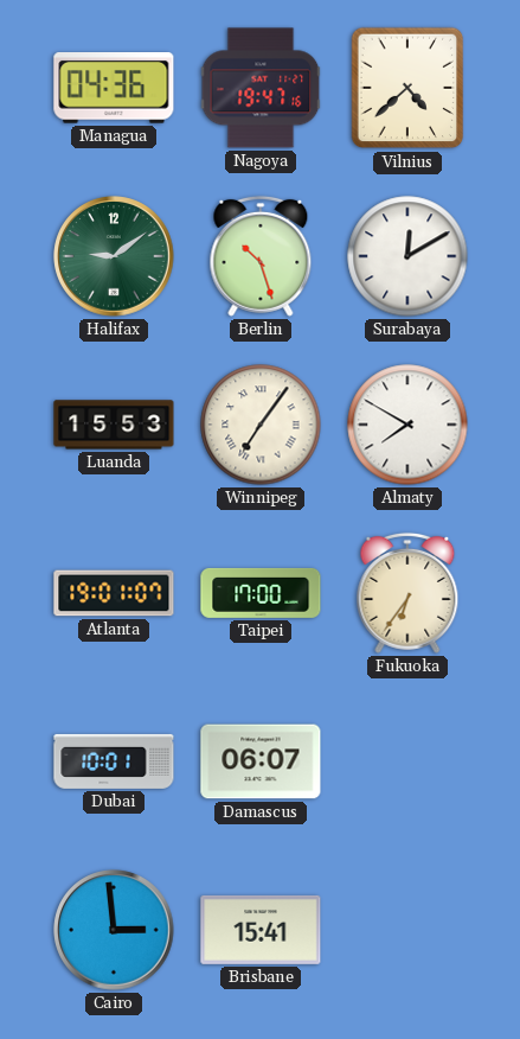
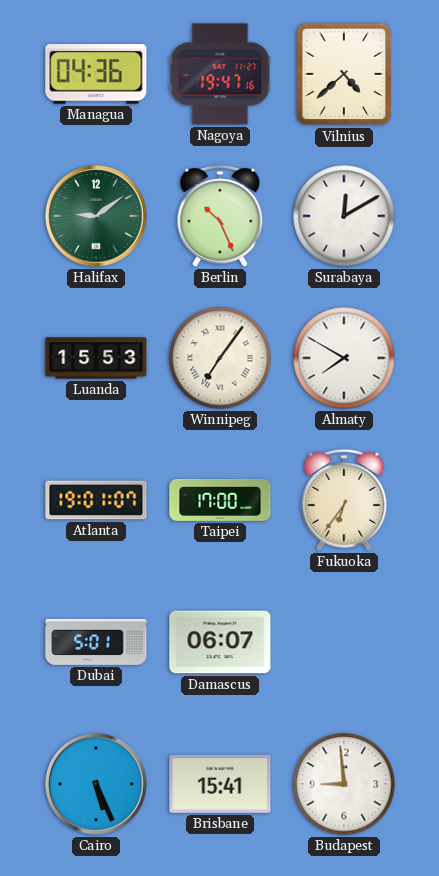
Berlin: 10:27 -> 10:26 (220, 216)
Dubai: 10:01 -> 5:01 (96, 642)
Cairo: 2:59 -> 5:26 (96, 784)
Budapest: none -> 8:59 (344, 784)
